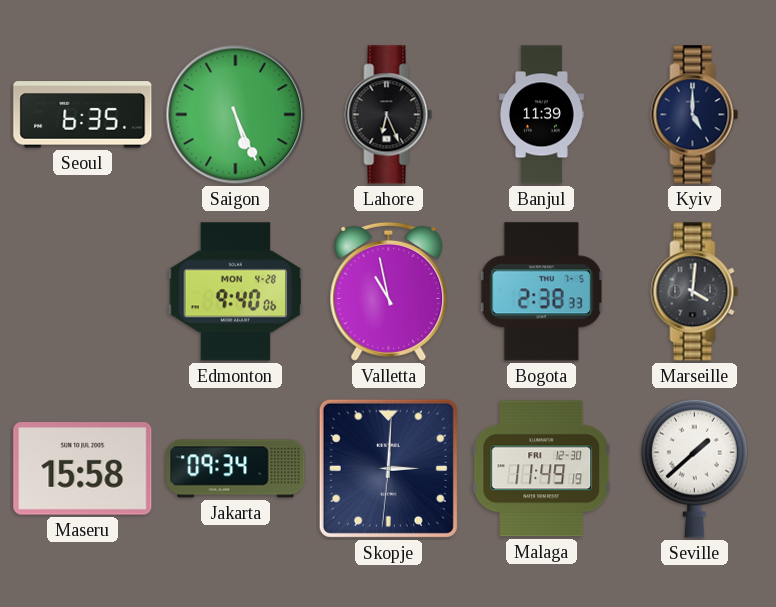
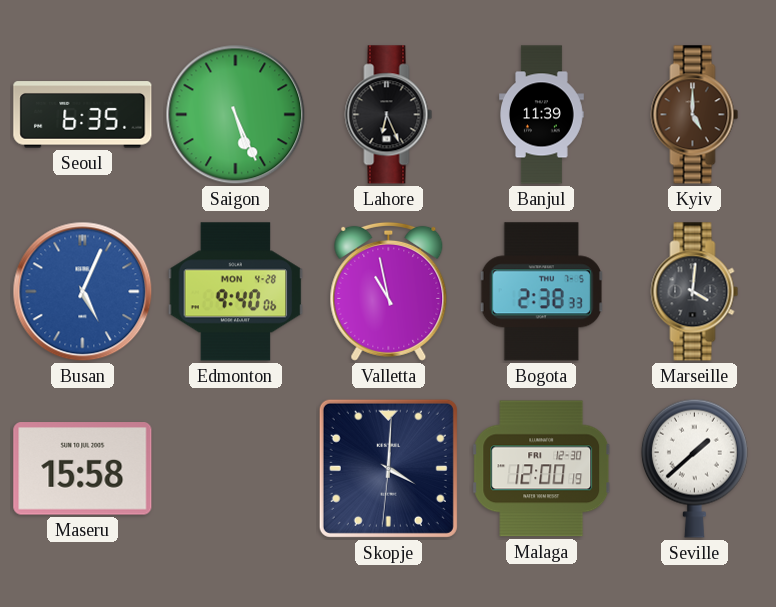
Kyiv dial: navy -> brown (695, 115)
Busan: none -> 5:04 (83, 292)
Jakarta: 09:34 -> none (236, 469)
Skopje: 3:00 -> 4:00 (388, 468)
Malaga: 11:49 -> 12:00 (542, 469)
